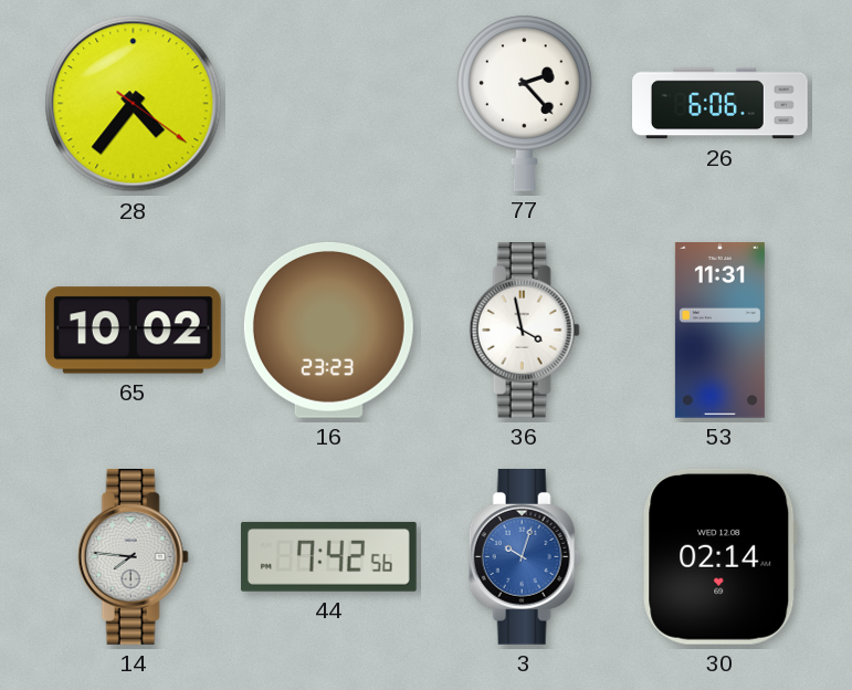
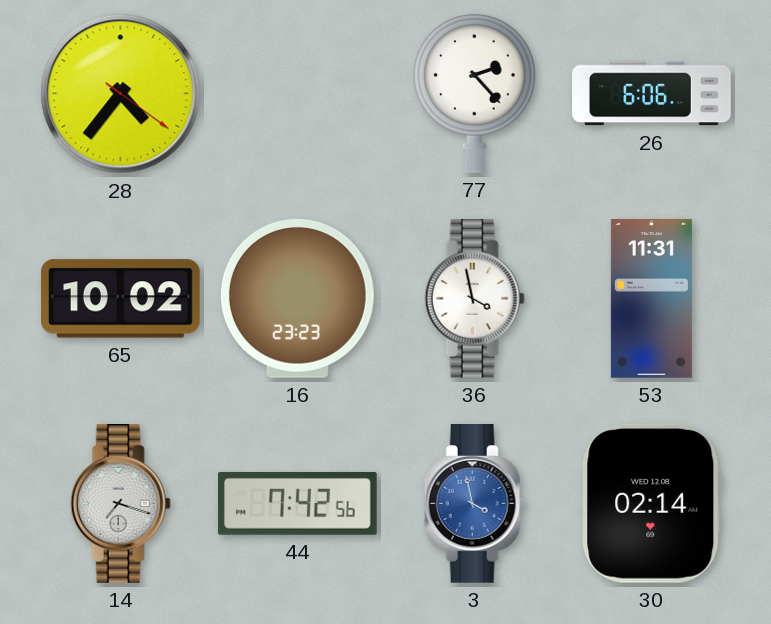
14: 7:46 -> 7:18 (120, 504)
3: 10:03 -> 3:58 (474, 504)
